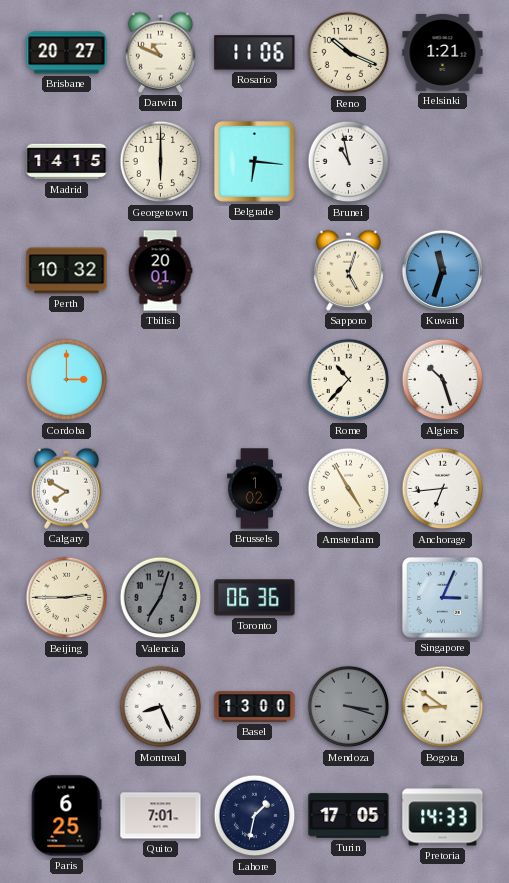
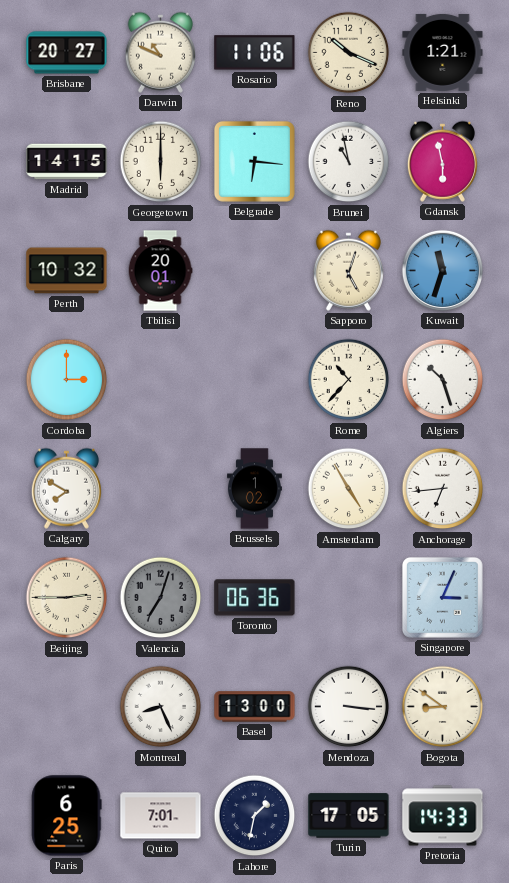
Gdansk: none -> 5:58 (442, 161)
Mendoza: 3:18 -> 3:16 (349, 707)
Mendoza dial: grey -> white (349, 707)
